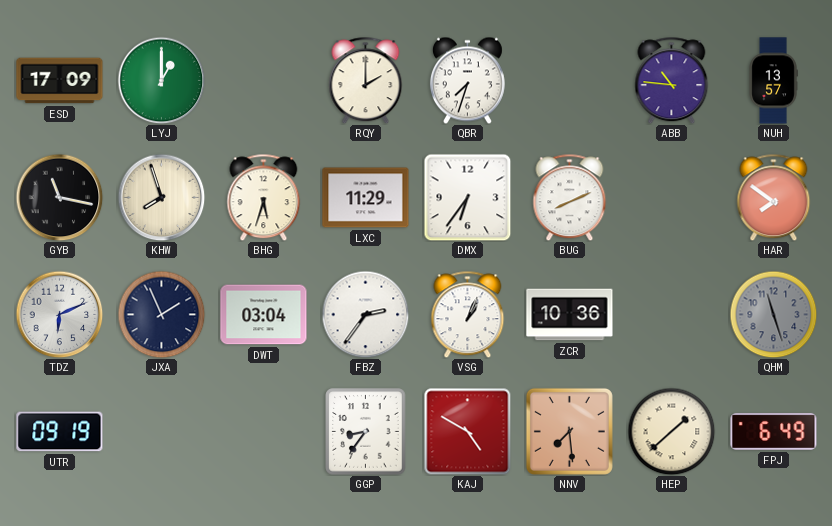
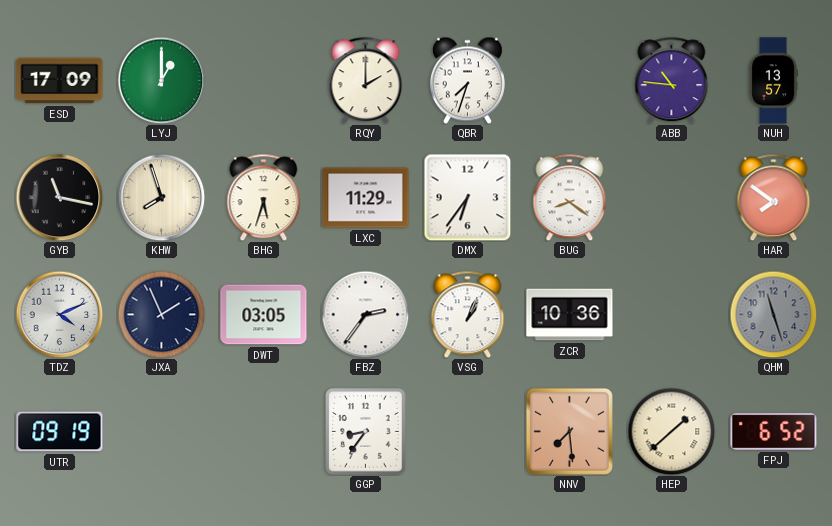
BUG: 8:11 -> 8:21 (570, 197)
TDZ: 6:11 -> 4:11 (59, 314)
DWT: 03:04 -> 03:05 (264, 315)
KAJ: 4:50 -> none (467, 431)
FPJ: 6:49 -> 6:52 (774, 431)
